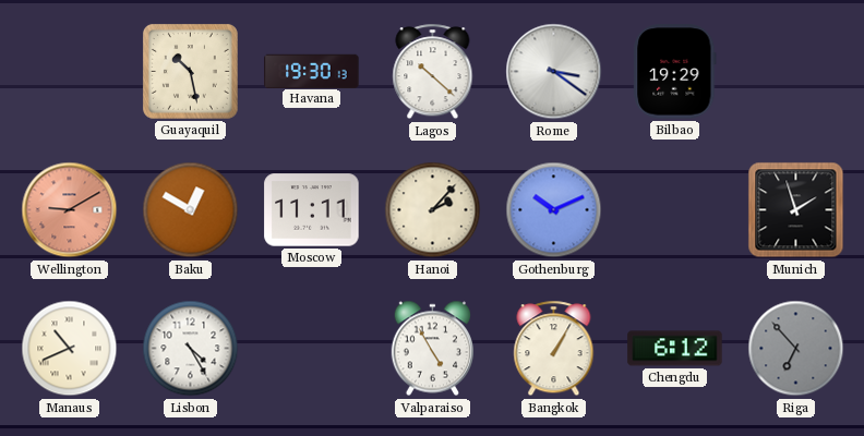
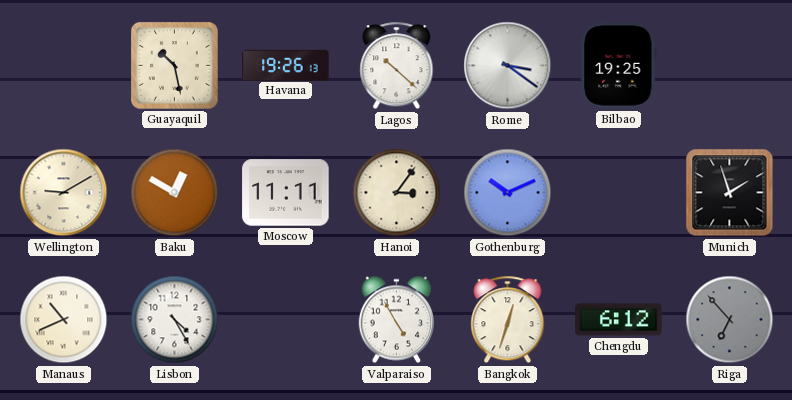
Havana: 19:30 -> 19:26 (286, 65)
Bilbao: 19:29 -> 19:25 (619, 66)
Wellington dial: salmon -> cream (64, 193)
Hanoi: 2:07 -> 3:06 (397, 193)
Bangkok: 1:05 -> 12:33 (508, 320)
